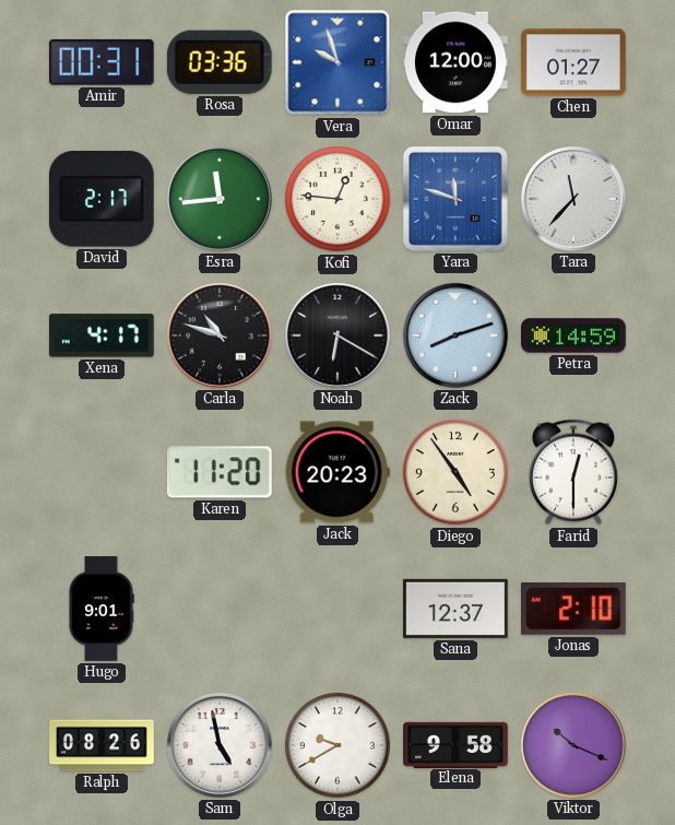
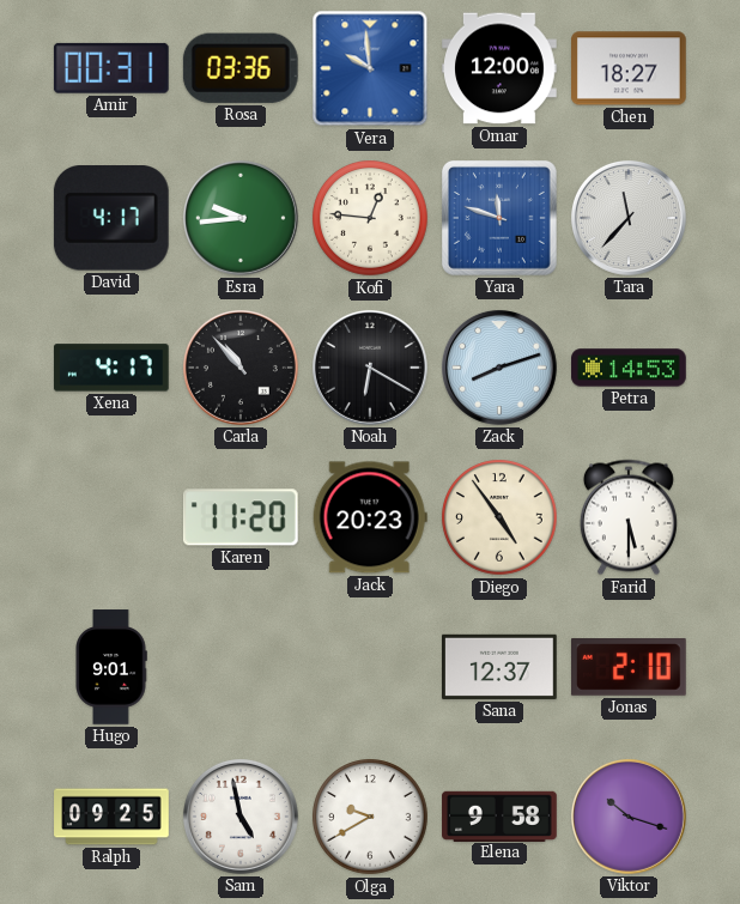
Vera: 9:57 -> 9:59 (370, 68)
Chen: 01:27 -> 18:27 (630, 68)
David: 2:17 -> 4:17 (111, 219)
Esra: 11:44 -> 9:44 (241, 218)
Carla: 10:48 -> 10:53 (241, 368)
Petra: 14:59 -> 14:53 (629, 368)
Farid: 12:30 -> 5:30 (629, 517)
Ralph: 08:26 -> 09:25 (111, 817)
Viktor: 10:19 -> 10:18 (629, 817)
